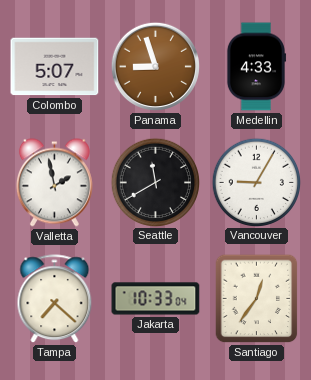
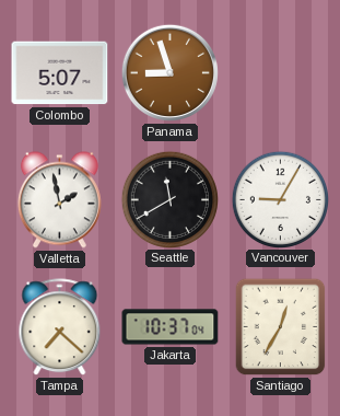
Medellin: 4:33 -> none (256, 67)
Jakarta: 10:33 -> 10:37 (171, 327)
Santiago: 12:36 -> 12:35 (281, 327)
